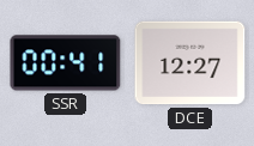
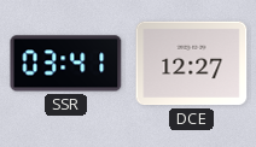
SSR: 00:41 -> 03:41 (66, 64)
